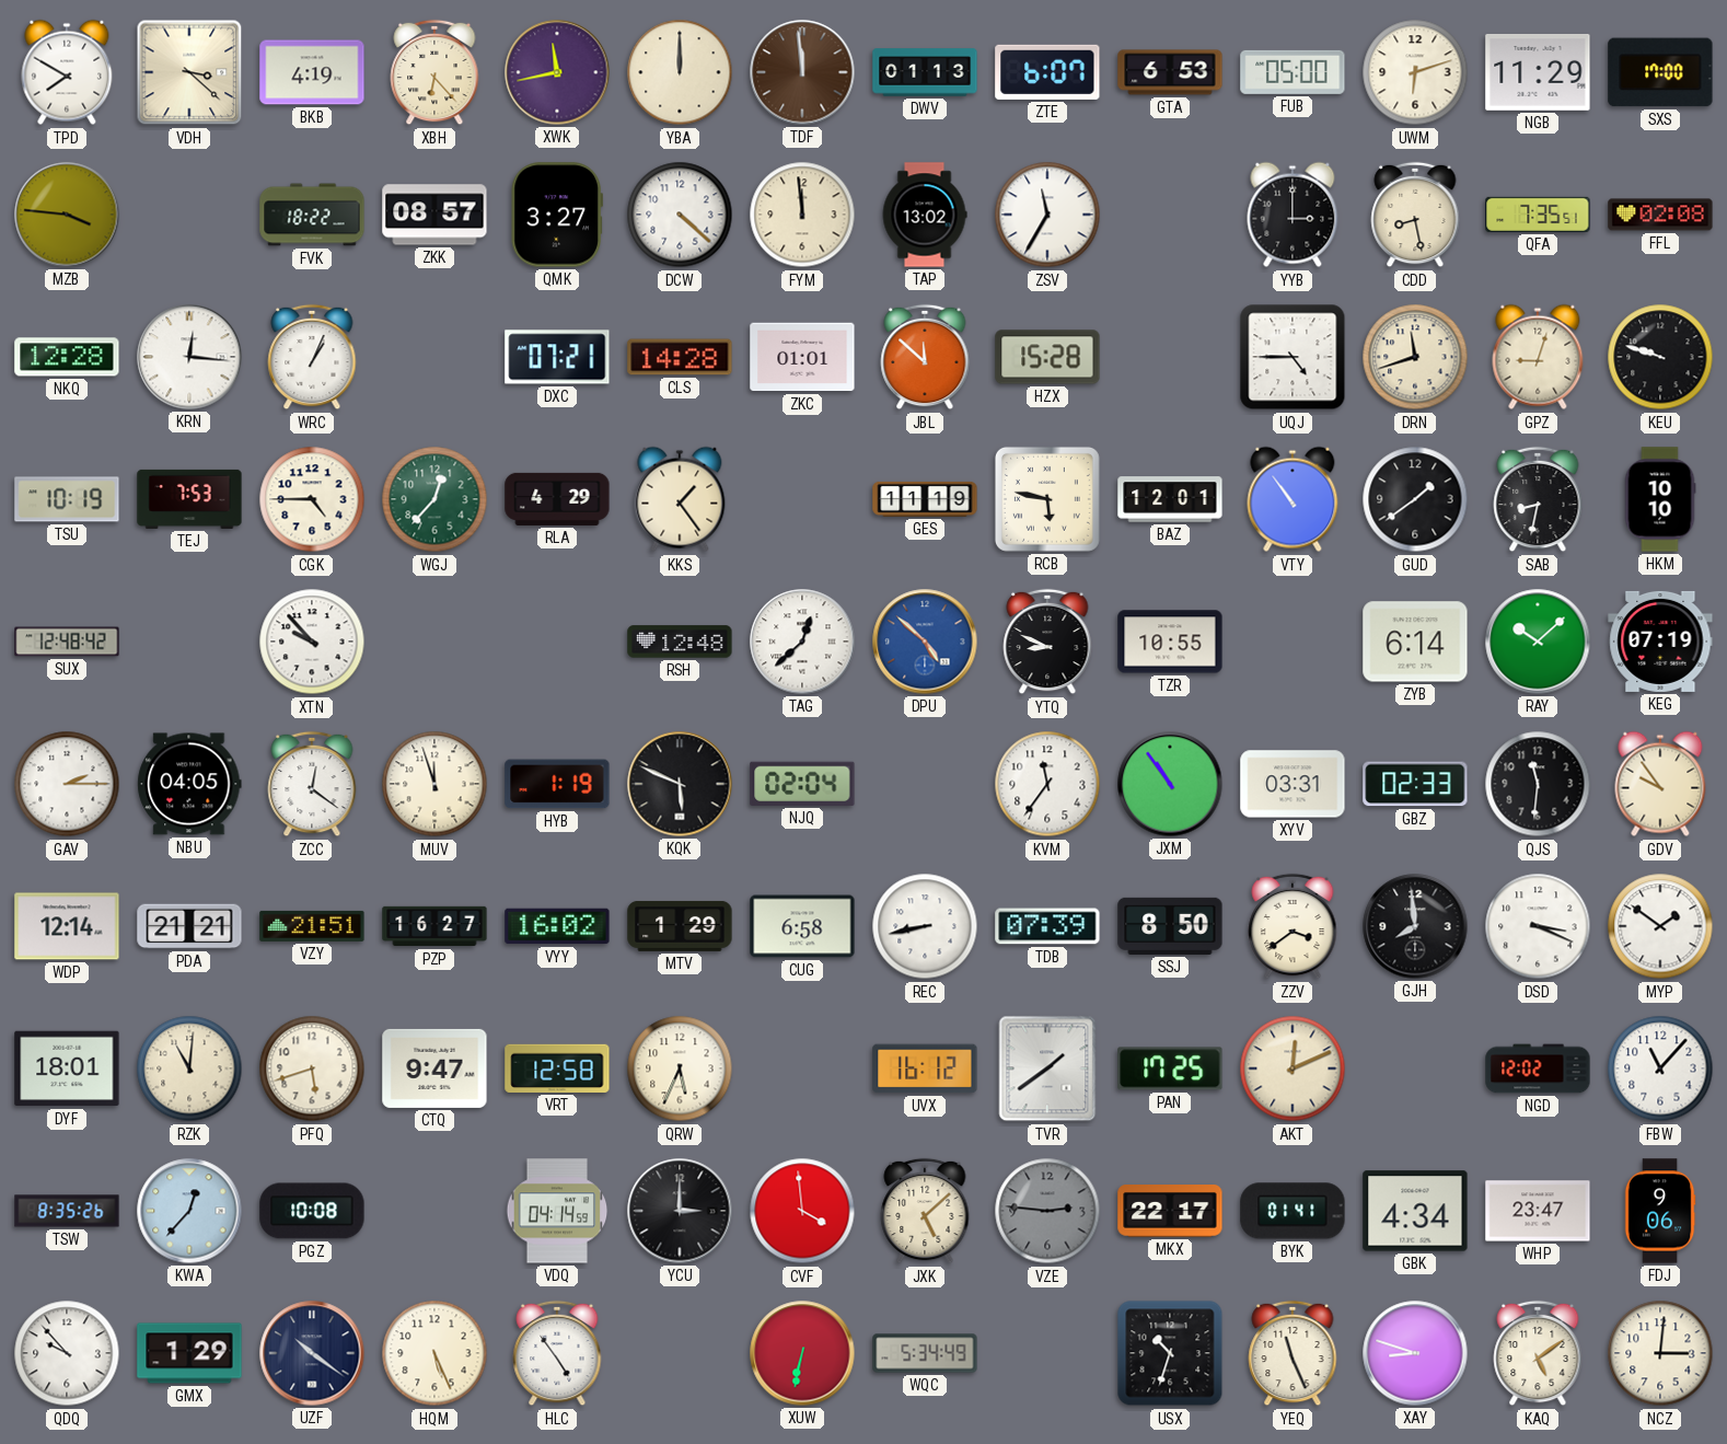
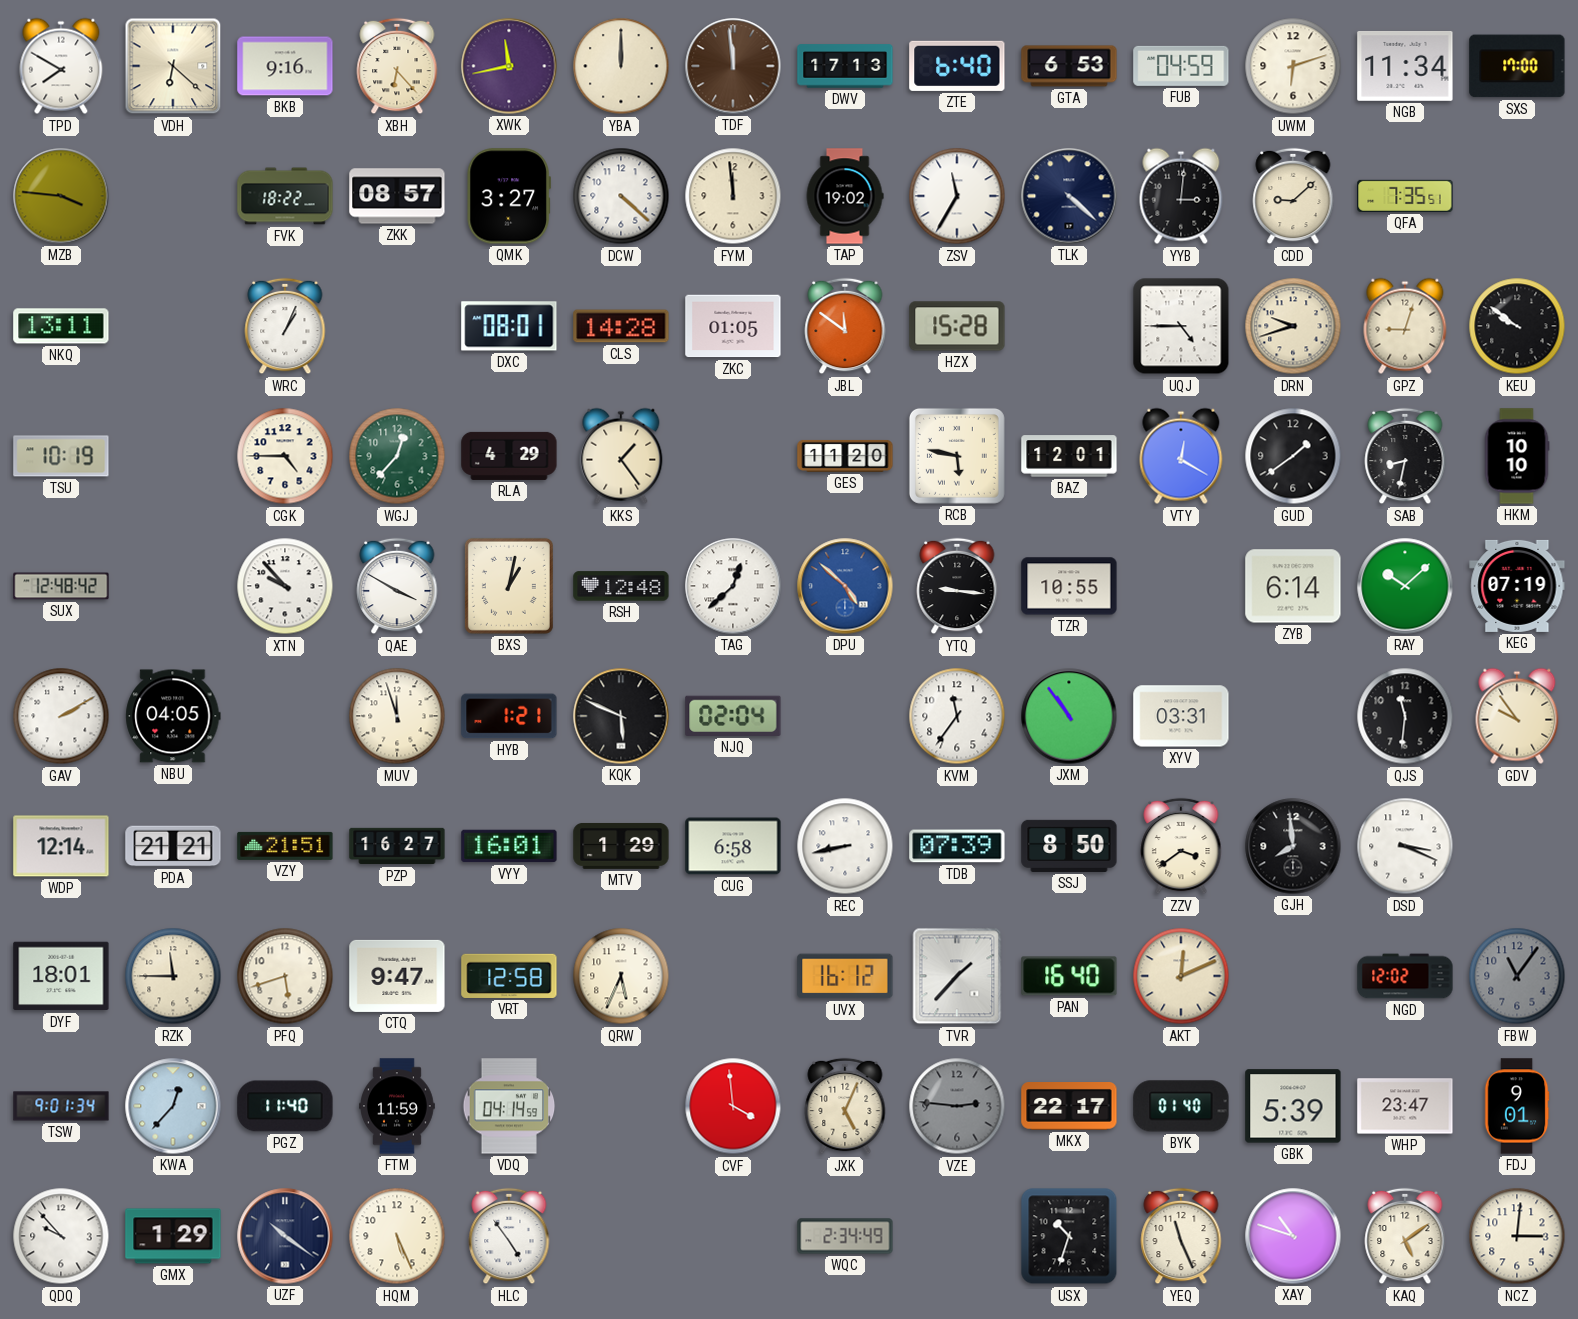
VDH: 3:22 -> 6:22 (173, 66)
BKB: 4:19 -> 9:16 (285, 66)
DWV: 01:13 -> 17:13 (845, 66)
ZTE: 6:07 -> 6:40 (957, 66)
FUB: 05:00 -> 04:59 (1181, 66)
NGB: 11:29 -> 11:34 (1405, 66)
TAP: 13:02 -> 19:02 (845, 196)
TLK: none -> 4:22 (1069, 196)
YYB: 3:00 -> 3:01 (1181, 196)
CDD: 8:28 -> 9:08 (1293, 196)
FFL: 02:08 -> none (1660, 215)
NKQ: 12:28 -> 13:11 (61, 326)
KRN: 12:16 -> none (189, 357)
DXC: 07:21 -> 08:01 (509, 326)
ZKC: 01:01 -> 01:05 (733, 326)
JBL: 11:52 -> 11:51 (845, 326)
DRN: 11:42 -> 9:42 (1293, 326)
KEU: 9:48 -> 9:51 (1517, 326)
TEJ: 7:53 -> none (189, 499)
GES: 11:19 -> 11:20 (845, 456)
VTY: 10:54 -> 12:20 (1181, 456)
QAE: none -> 3:50 (397, 586)
BXS: none -> 1:02 (509, 586)
YTQ: 8:49 -> 9:16 (957, 586)
GAV: 2:15 -> 2:10 (61, 716)
ZCC: 12:21 -> none (312, 784)
HYB: 1:19 -> 1:21 (509, 716)
GBZ: 02:33 -> none (1415, 784)
VYY: 16:02 -> 16:01 (509, 846)
MYP: 1:51 -> none (1660, 926)
RZK: 11:01 -> 11:45 (173, 976)
TVR: 1:39 -> 1:37 (957, 976)
PAN: 17:25 -> 16:40 (1069, 976)
FBW: 11:07 -> 11:06 (1517, 976)
FBW dial: white -> grey (1517, 976)
TSW: 8:35 -> 9:01 (61, 1106)
PGZ: 10:08 -> 11:40 (285, 1106)
FTM: none -> 11:59 (398, 1106)
YCU: 3:00 -> none (680, 1211)
JXK: 5:08 -> 5:04 (845, 1106)
BYK: 01:41 -> 01:40 (1181, 1106)
GBK: 4:34 -> 5:39 (1293, 1106)
FDJ: 9:06 -> 9:01 (1517, 1106)
XUW: 6:32 -> none (802, 1353)
WQC: 5:34 -> 2:34 (845, 1236)
XAY: 8:48 -> 10:48 (1293, 1236)
